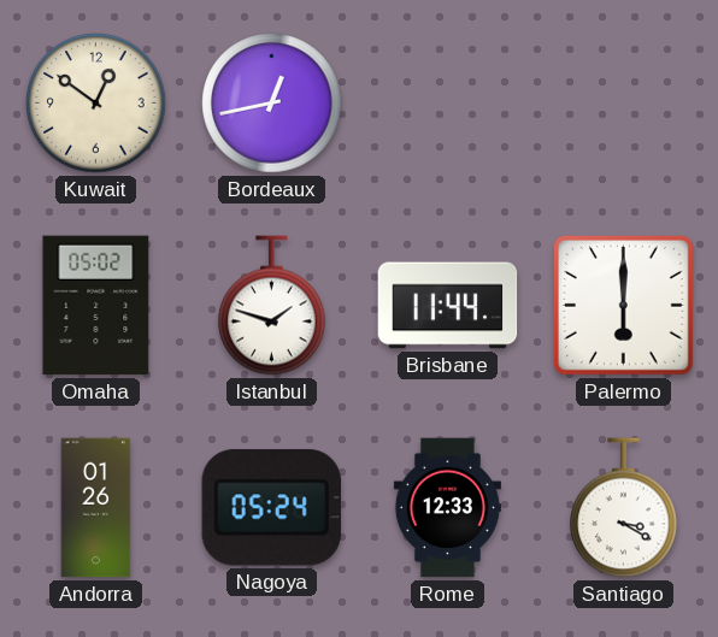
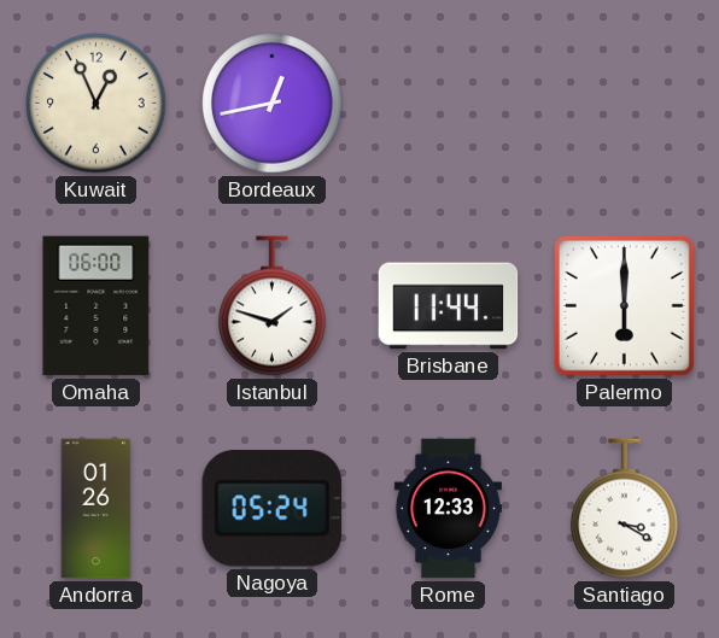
Kuwait: 12:51 -> 12:56 (97, 104)
Omaha: 05:02 -> 06:00 (97, 306)
